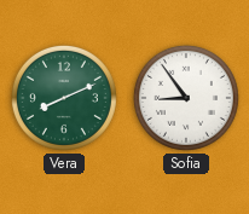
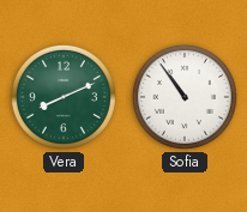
Sofia: 8:54 -> 10:54 (185, 97)
